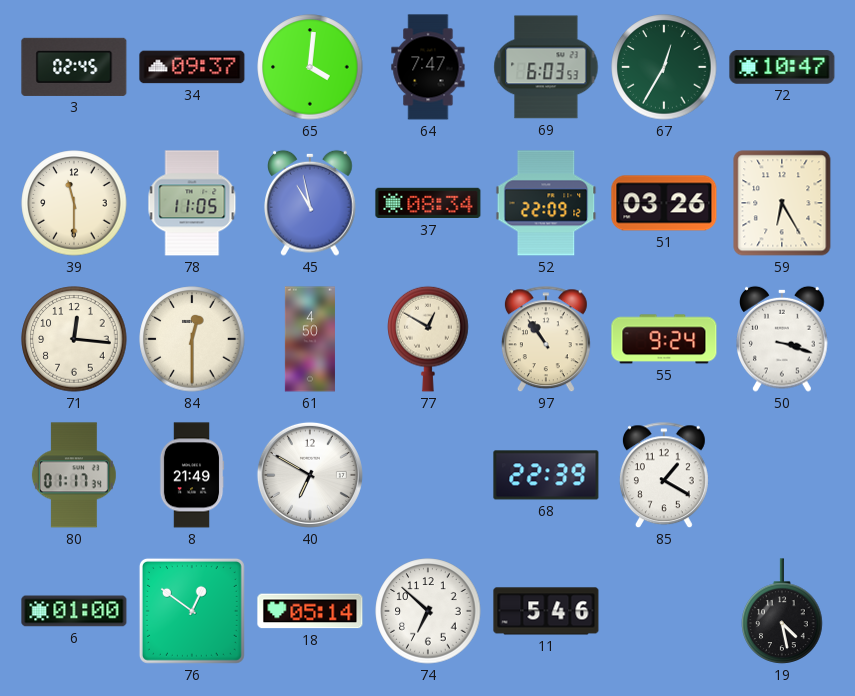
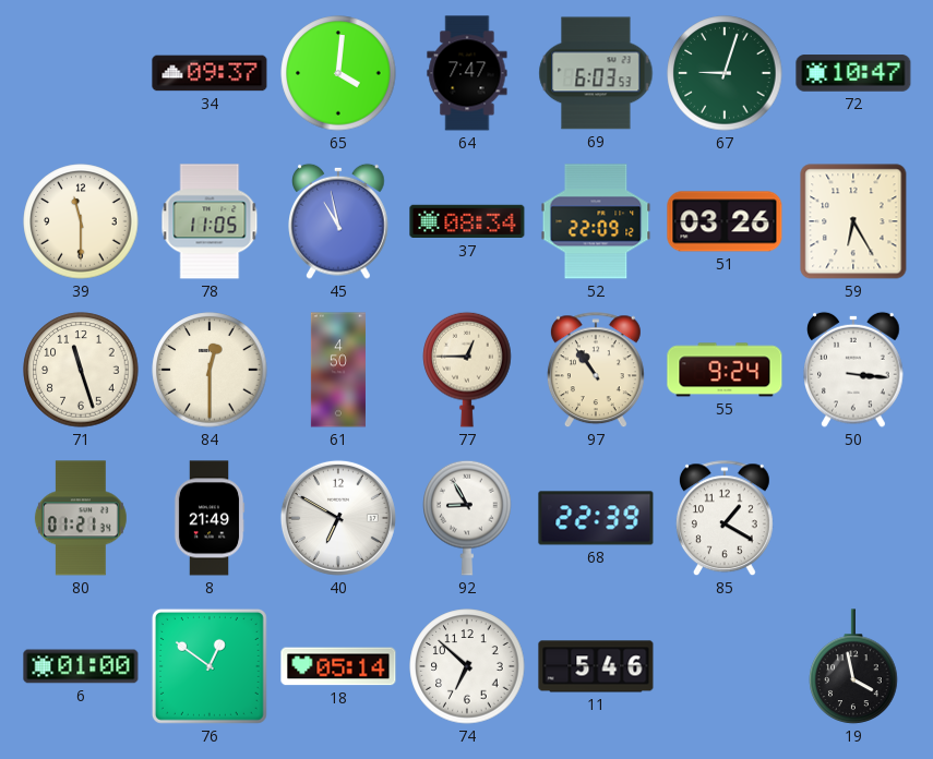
3: 02:45 -> none (74, 67)
67: 12:35 -> 9:03 (725, 73)
71: 12:16 -> 11:27 (81, 370)
77: 12:50 -> 12:45 (467, 370)
50: 3:18 -> 3:16 (853, 370)
80: 01:17 -> 01:21 (81, 518)
92: none -> 8:55 (467, 518)
19: 4:28 -> 3:58 (853, 666)
